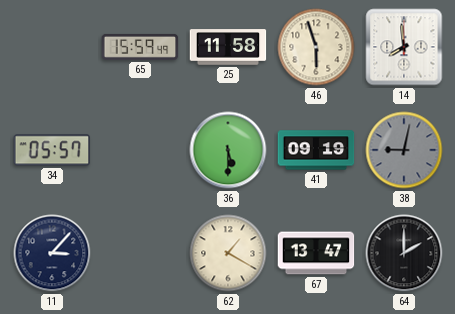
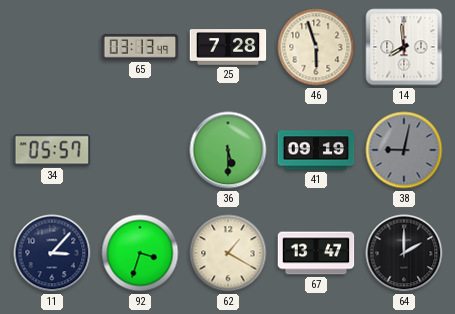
65: 15:59 -> 03:13 (140, 47)
25: 11:58 -> 7:28 (228, 47)
92: none -> 3:33 (140, 253)
